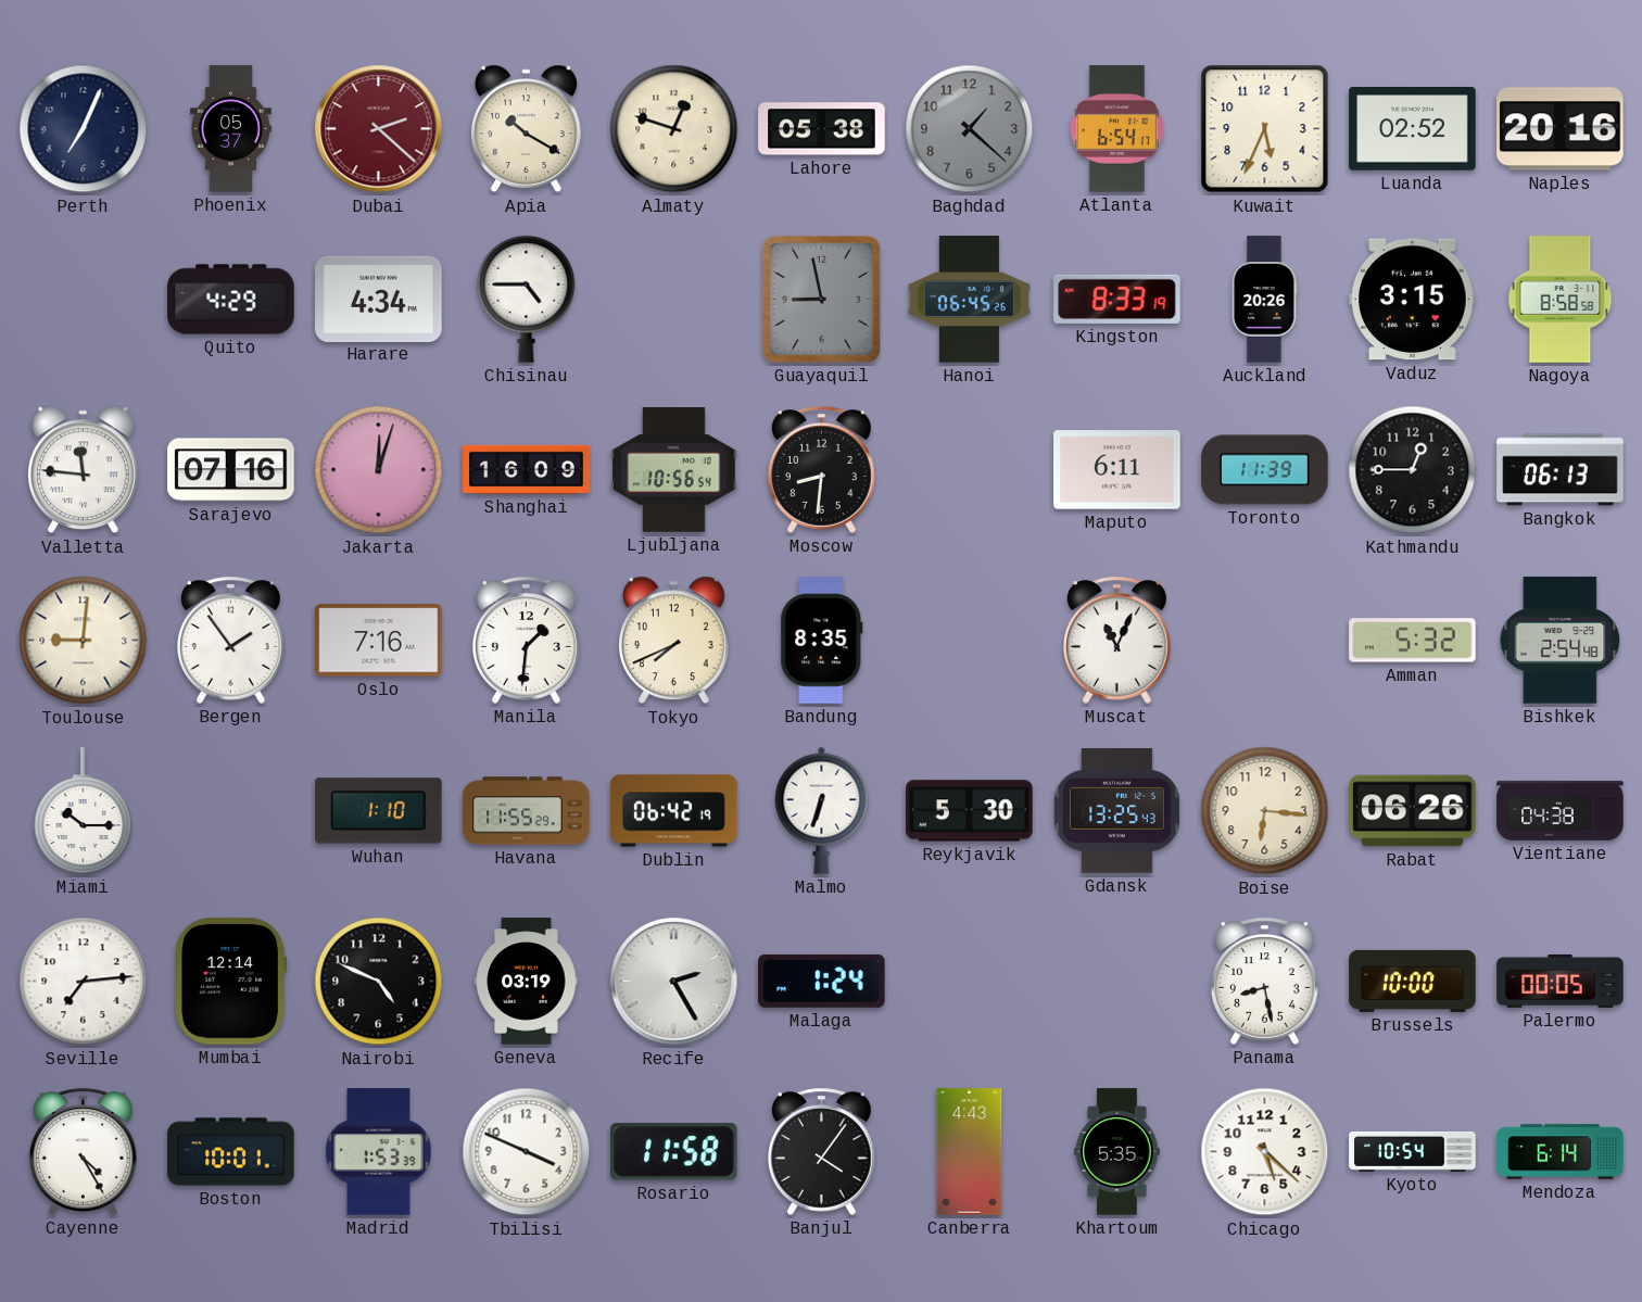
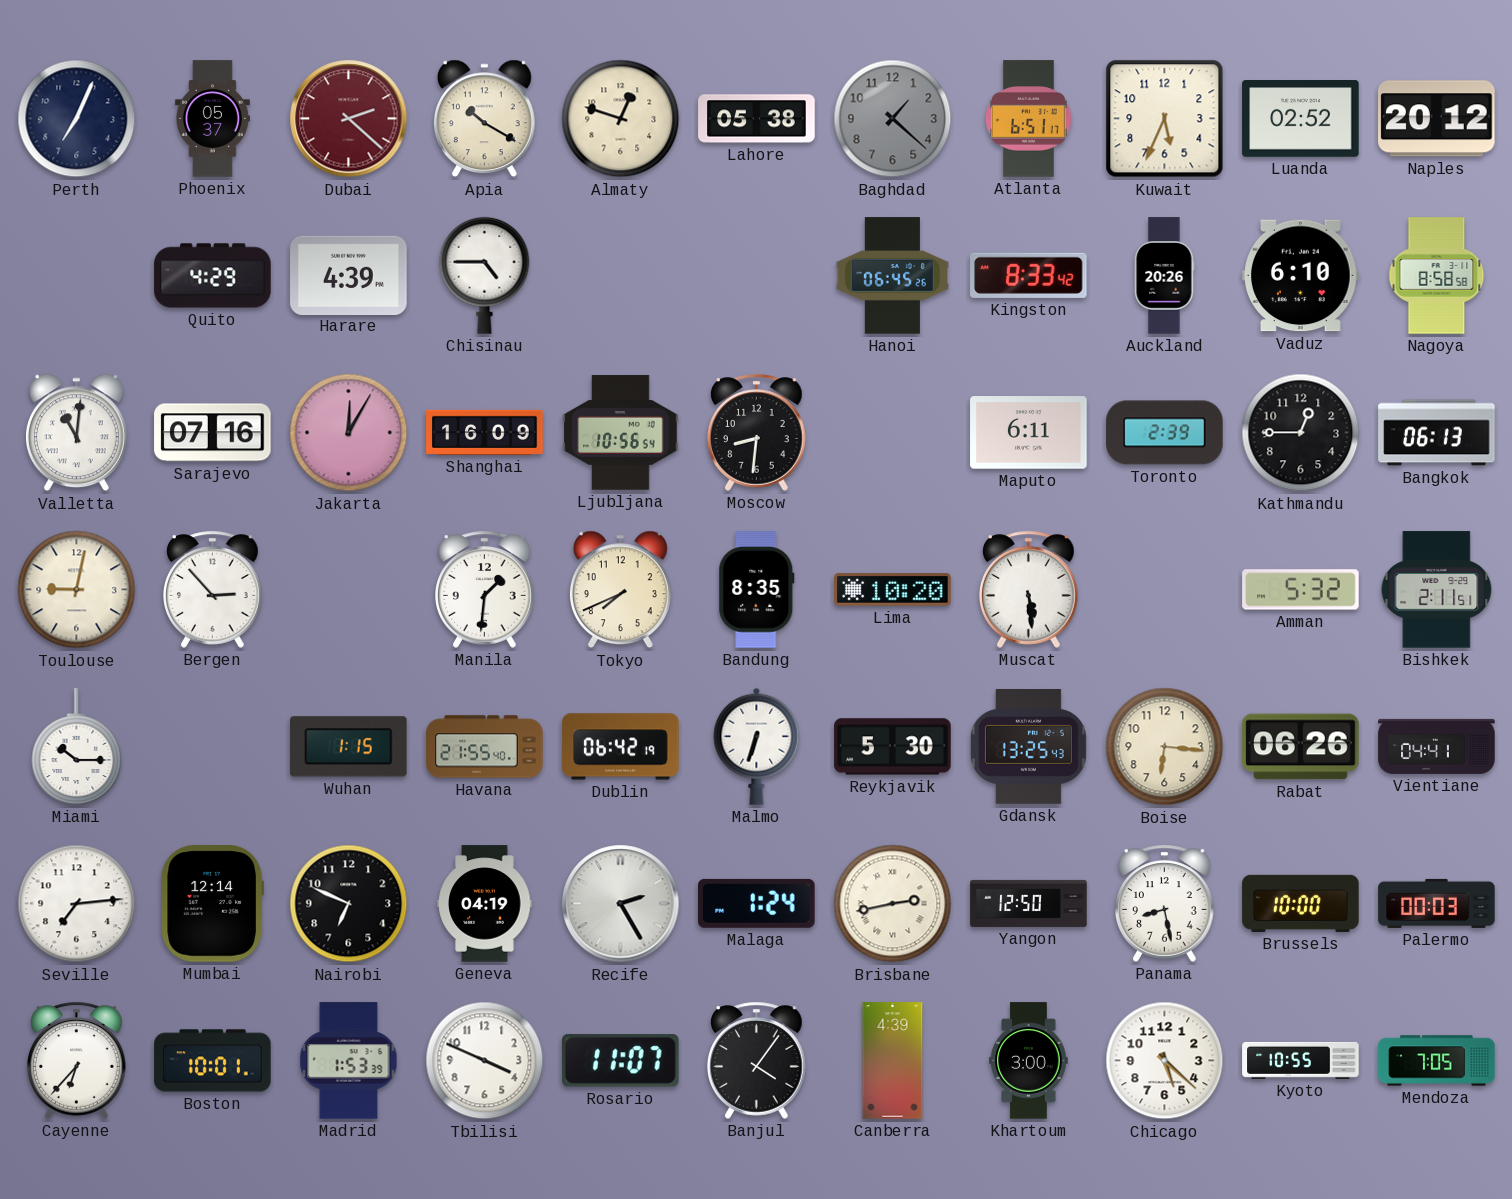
Atlanta: 6:54 -> 6:51 (1028, 119)
Naples: 20:16 -> 20:12 (1437, 119)
Harare: 4:34 -> 4:39 (349, 275)
Guayaquil: 8:58 -> none (821, 299)
Kingston: 8:33:19 -> 8:33:42 (1029, 275)
Vaduz: 3:15 -> 6:10 (1301, 276)
Valletta: 11:46 -> 11:01 (76, 433)
Jakarta: 12:03 -> 12:05 (349, 433)
Toronto: 11:39 -> 2:39 (1165, 433)
Toulouse: 9:01 -> 9:02 (77, 590)
Bergen: 1:54 -> 2:53 (213, 589)
Oslo: 7:16 -> none (379, 641)
Lima: none -> 10:20 (893, 590)
Muscat: 11:04 -> 5:29 (1029, 589)
Bishkek: 2:54 -> 2:11 (1437, 590)
Wuhan: 1:10 -> 1:15 (349, 747)
Havana: 11:55 -> 21:55 (485, 747)
Vientiane: 04:38 -> 04:41 (1437, 746)
Nairobi: 4:49 -> 6:49 (349, 904)
Geneva: 03:19 -> 04:19 (485, 904)
Brisbane: none -> 2:43 (893, 904)
Yangon: none -> 12:50 (1029, 903)
Palermo: 00:05 -> 00:03 (1437, 903)
Cayenne: 4:25 -> 6:37 (77, 1060)
Rosario: 11:58 -> 11:07 (621, 1061)
Canberra: 4:43 -> 4:39 (893, 1061)
Khartoum: 5:35 -> 3:00 (1029, 1061)
Kyoto: 10:54 -> 10:55 (1301, 1060)
Mendoza: 6:14 -> 7:05 (1437, 1061)
